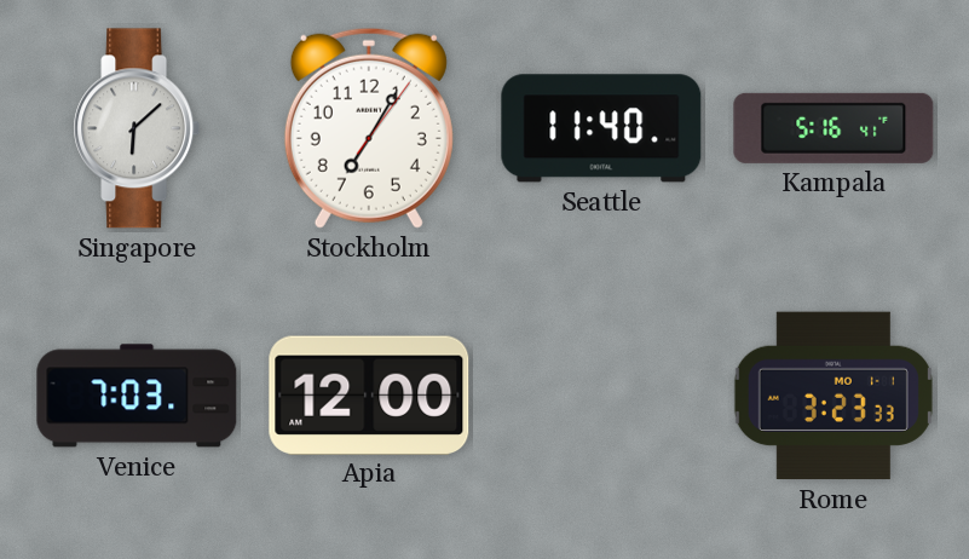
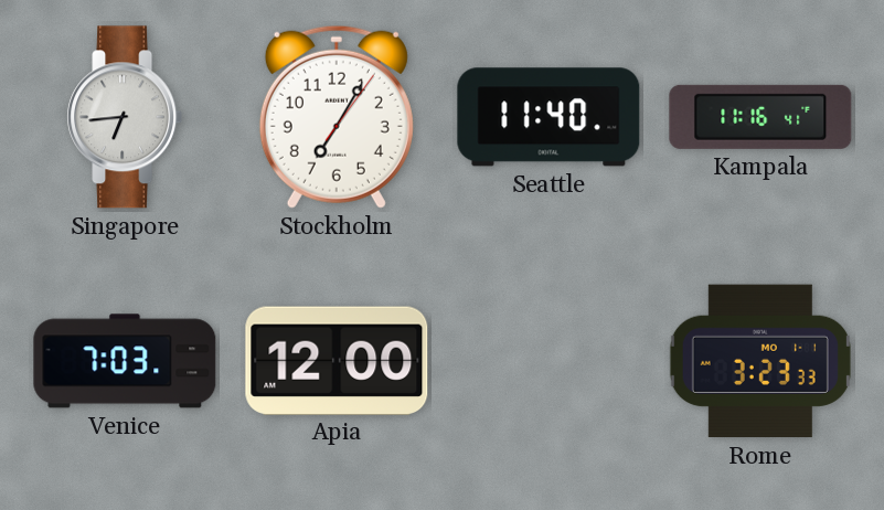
Singapore: 6:08 -> 6:44 (125, 117)
Kampala: 5:16 -> 11:16 (760, 117)
